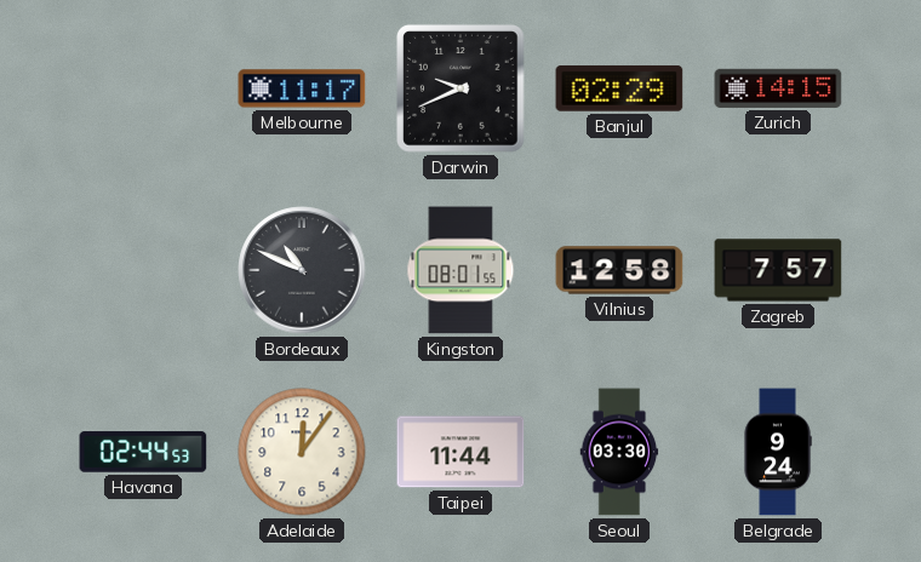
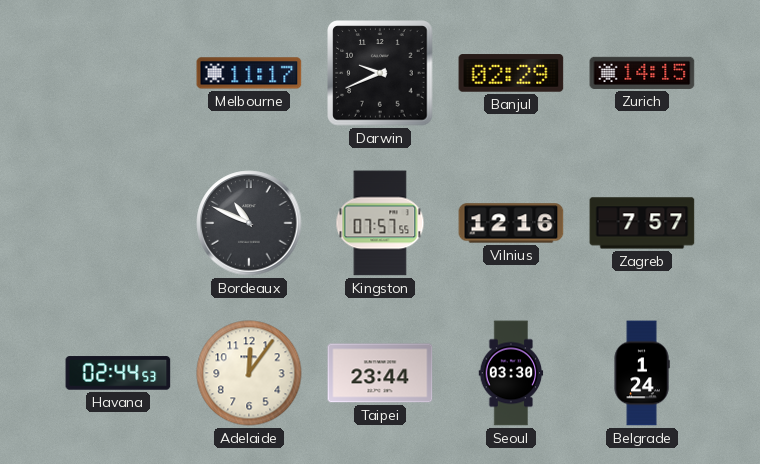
Kingston: 08:01 -> 07:57 (380, 223)
Vilnius: 12:58 -> 12:16 (511, 223)
Taipei: 11:44 -> 23:44 (380, 373)
Belgrade: 9:24 -> 1:24 (642, 373)
